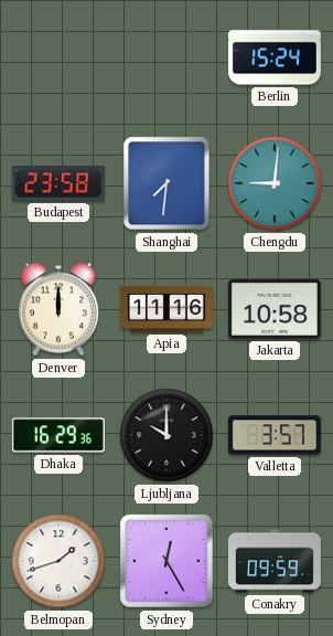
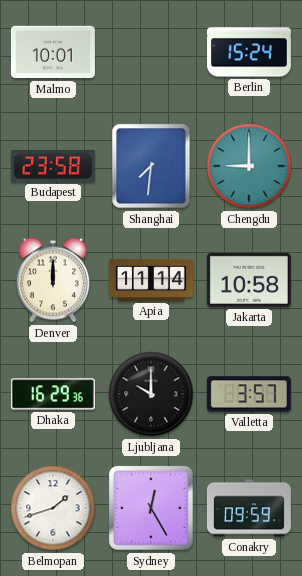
Malmo: none -> 10:01 (53, 52)
Chengdu: 9:01 -> 9:00 (249, 166)
Apia: 11:16 -> 11:14 (151, 280)
